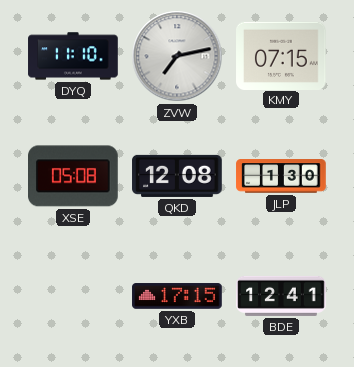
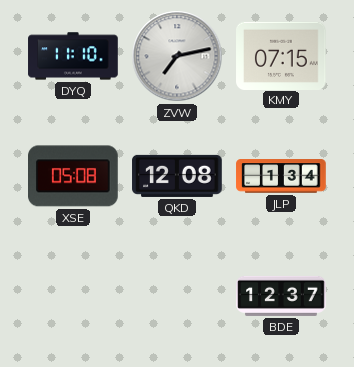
JLP: 1:30 -> 1:34 (281, 176)
YXB: 17:15 -> none (177, 296)
BDE: 12:41 -> 12:37 (281, 296)
